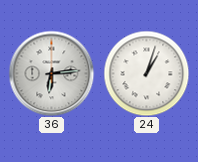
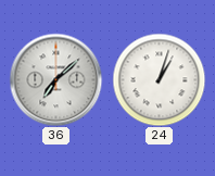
36: 6:14 -> 7:08 (55, 79)
